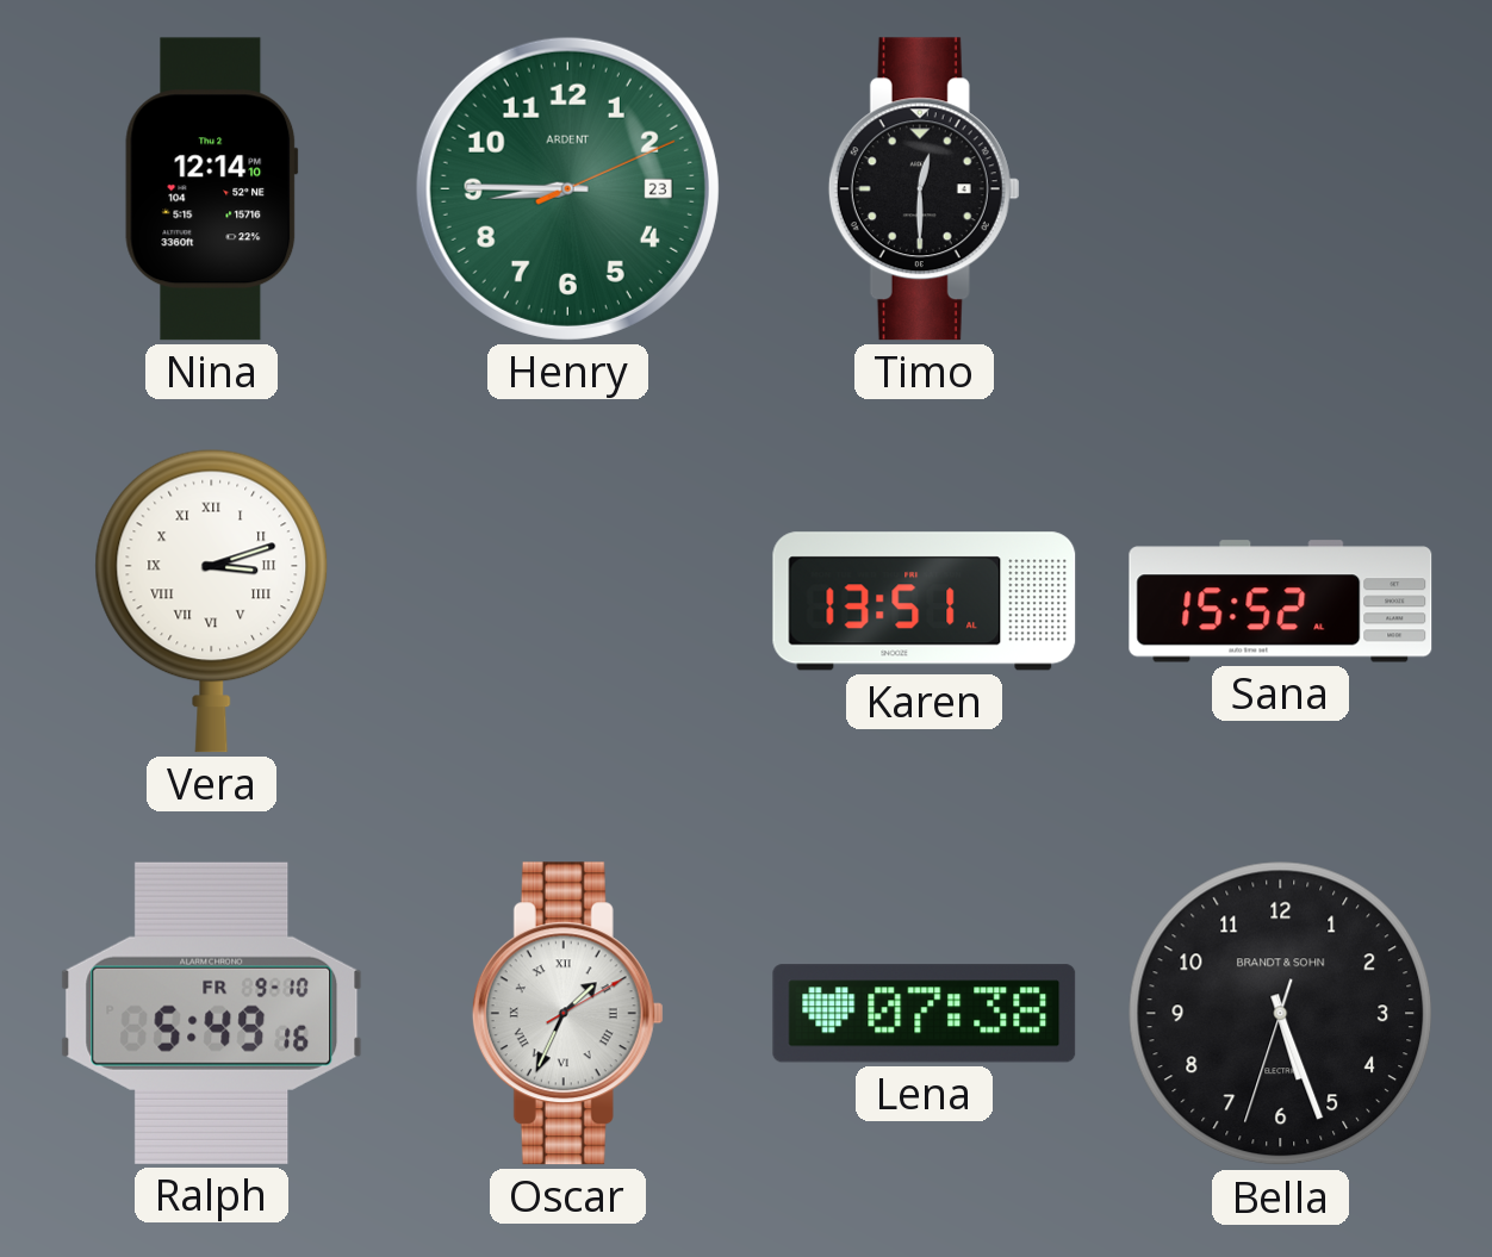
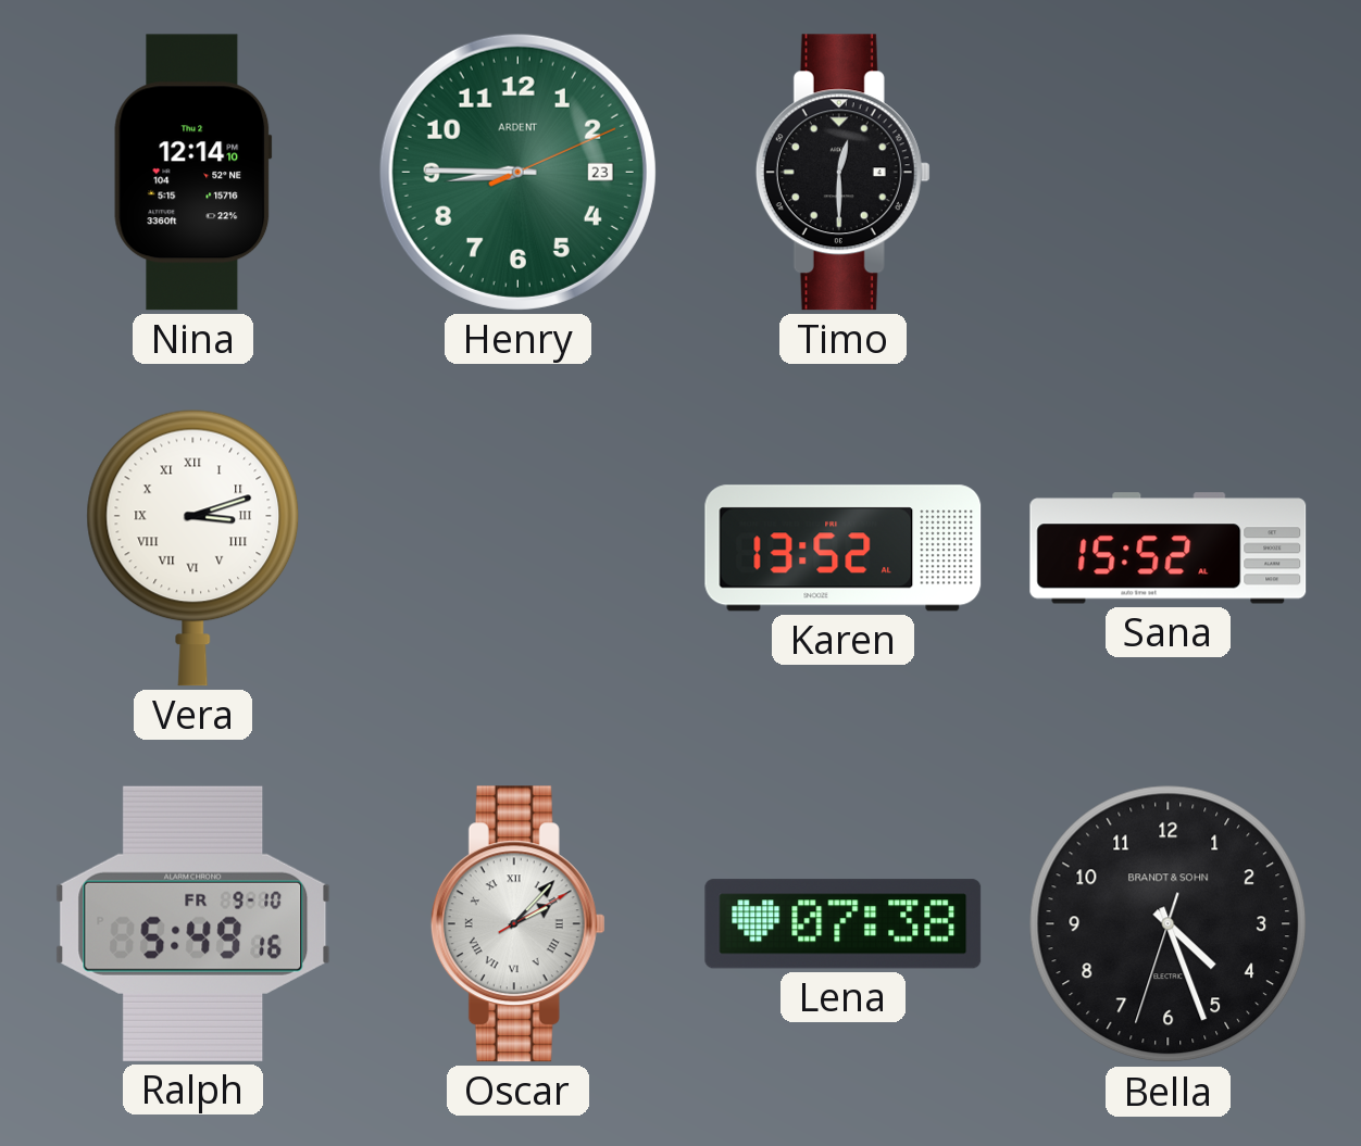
Karen: 13:51 -> 13:52 (844, 549)
Oscar: 1:34 -> 2:07 (517, 924)
Bella: 5:26 -> 4:26 (1169, 924)
